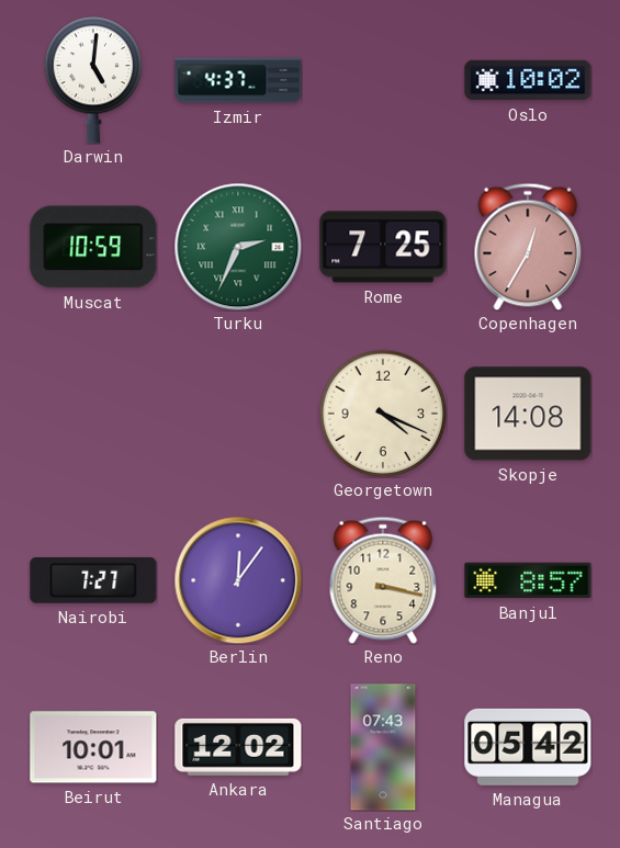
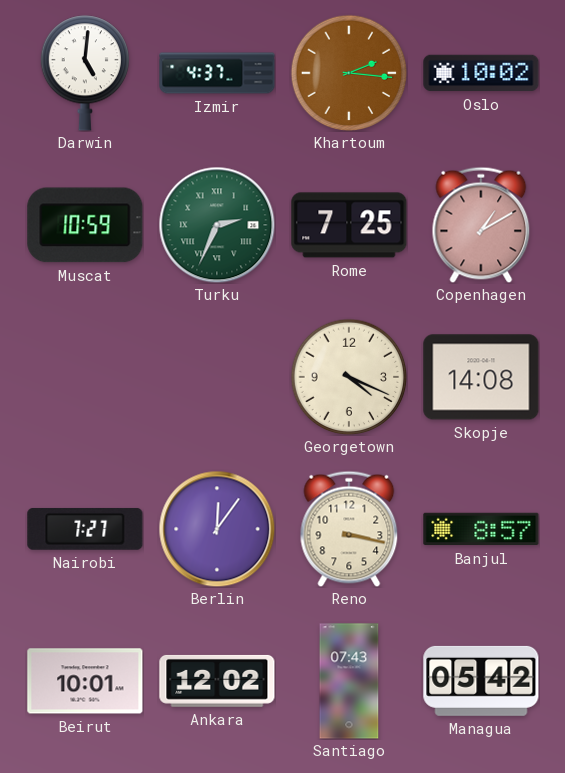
Khartoum: none -> 2:16 (349, 73)
Copenhagen: 12:35 -> 1:10 (481, 225)
